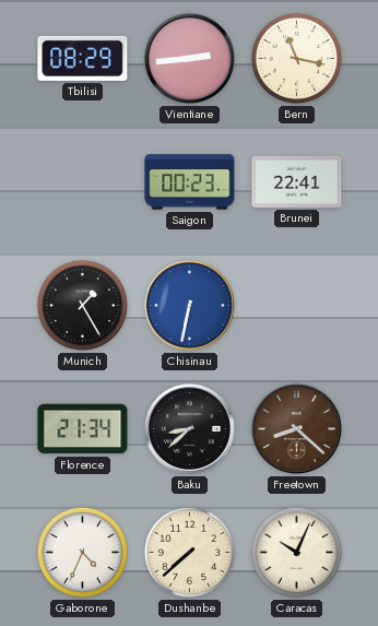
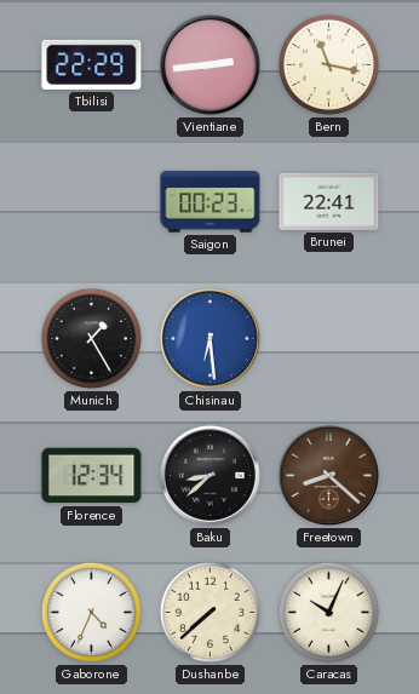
Tbilisi: 08:29 -> 22:29 (92, 64)
Chisinau: 6:32 -> 6:29 (209, 338)
Florence: 21:34 -> 12:34 (92, 476)
